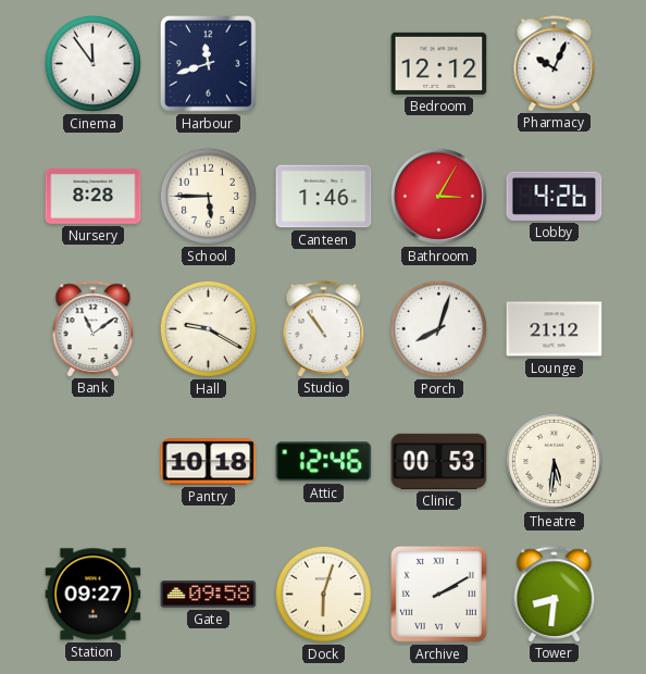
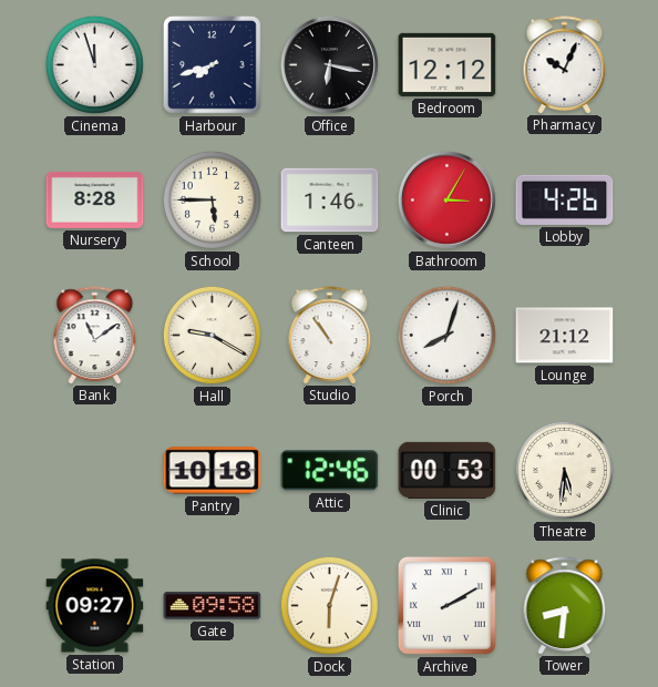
Cinema: 11:54 -> 11:57 (94, 64)
Harbour: 11:42 -> 7:42 (213, 65)
Office: none -> 6:17 (329, 64)
